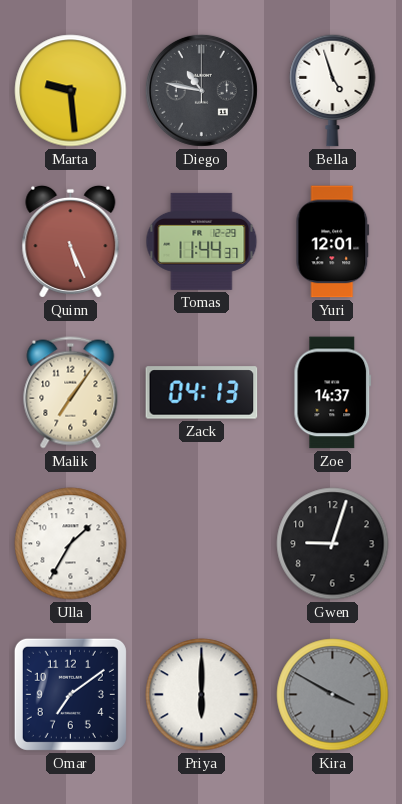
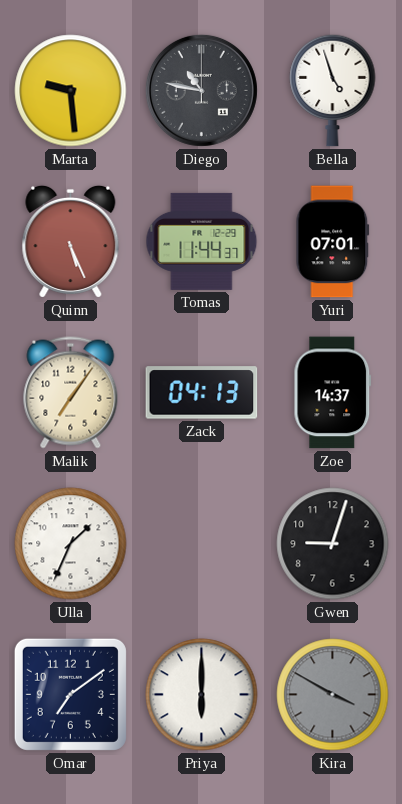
Yuri: 12:01 -> 07:01 (333, 242)
Ulla: 1:35 -> 1:34 (71, 544)
